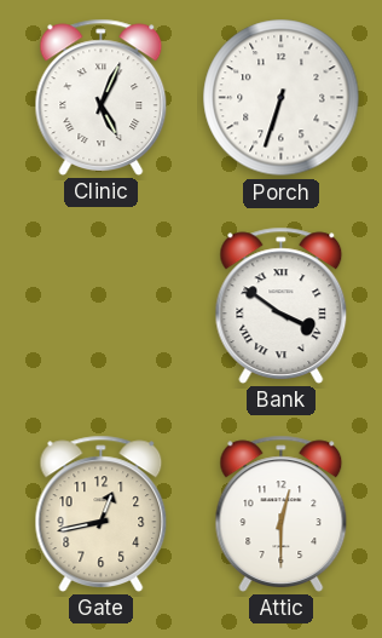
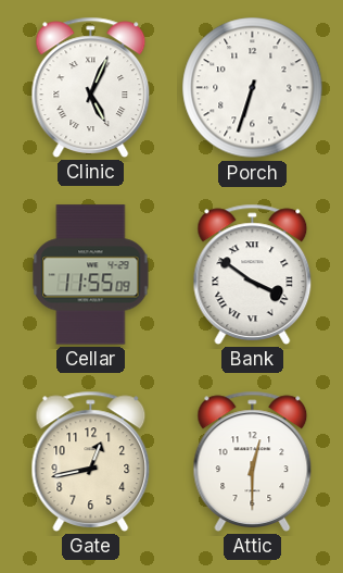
Cellar: none -> 11:55 (91, 275)
